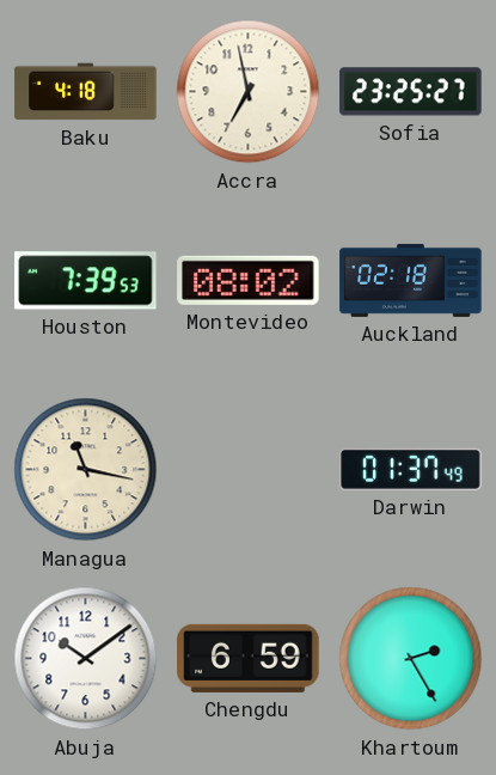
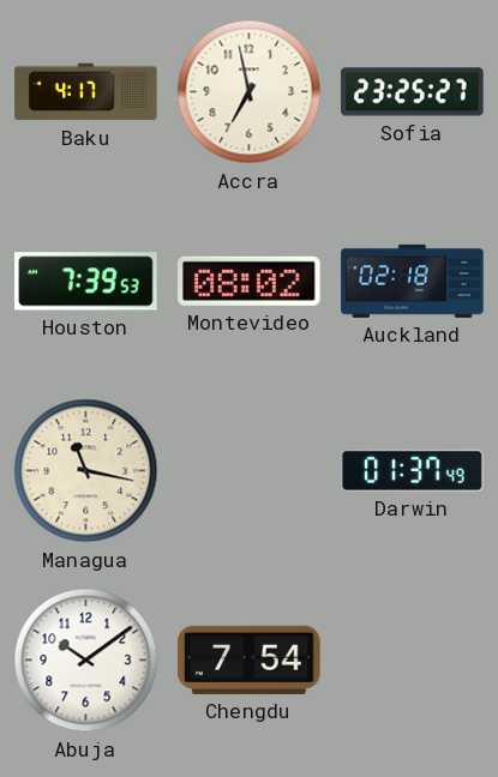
Baku: 4:18 -> 4:17 (86, 92)
Chengdu: 6:59 -> 7:54 (250, 659)
Khartoum: 2:25 -> none (411, 659)
